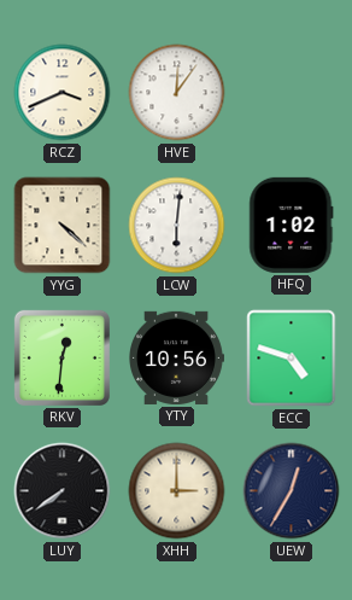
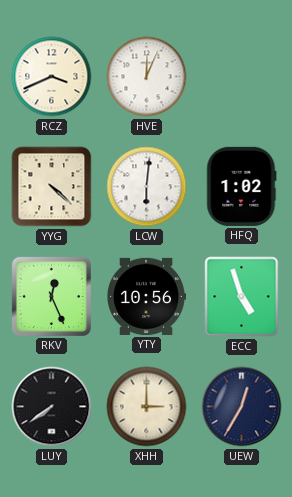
HVE: 12:06 -> 12:04 (147, 77)
RKV: 12:31 -> 12:26 (51, 296)
ECC: 4:48 -> 4:57 (242, 297)
